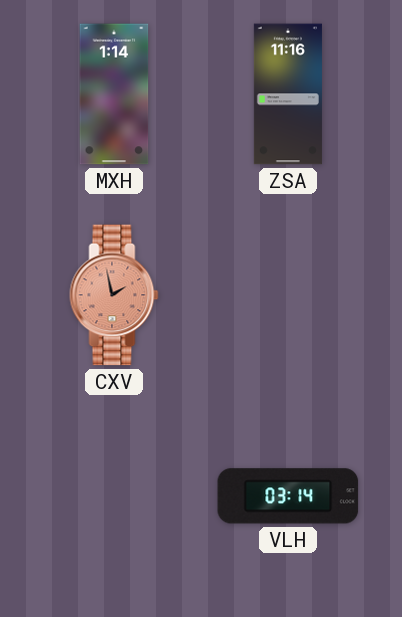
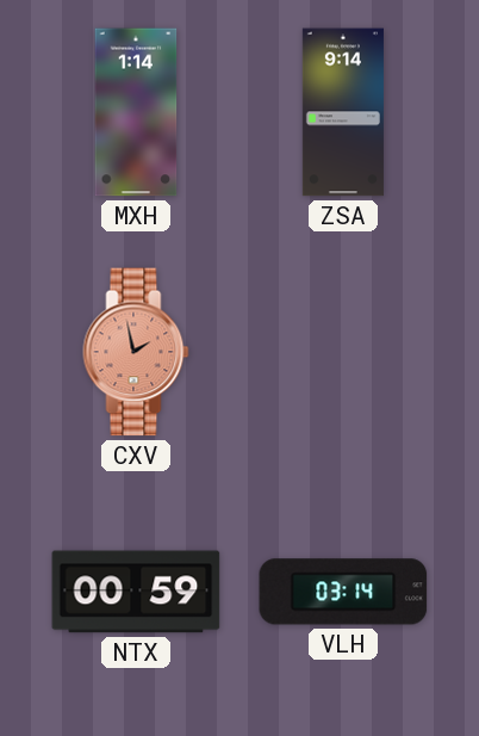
ZSA: 11:16 -> 9:14 (343, 112)
NTX: none -> 00:59 (136, 592)
